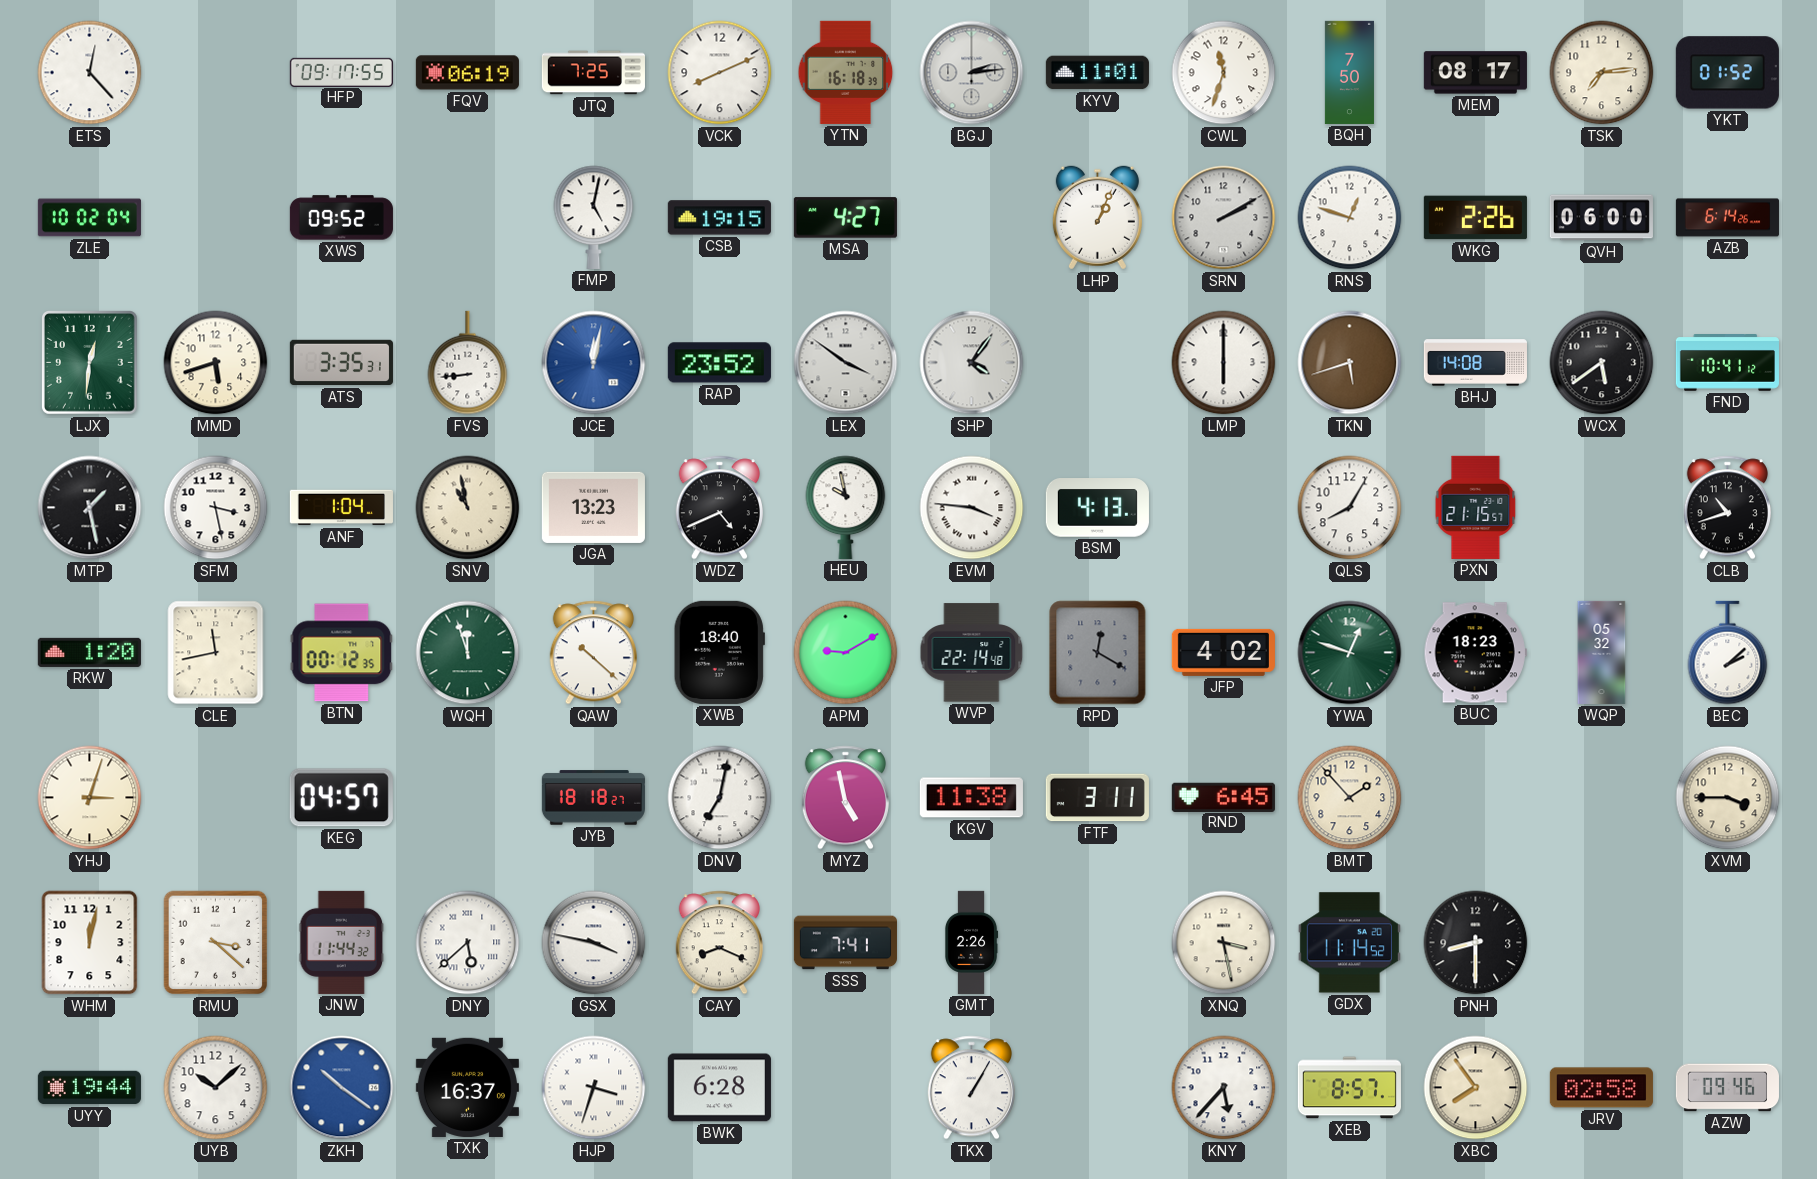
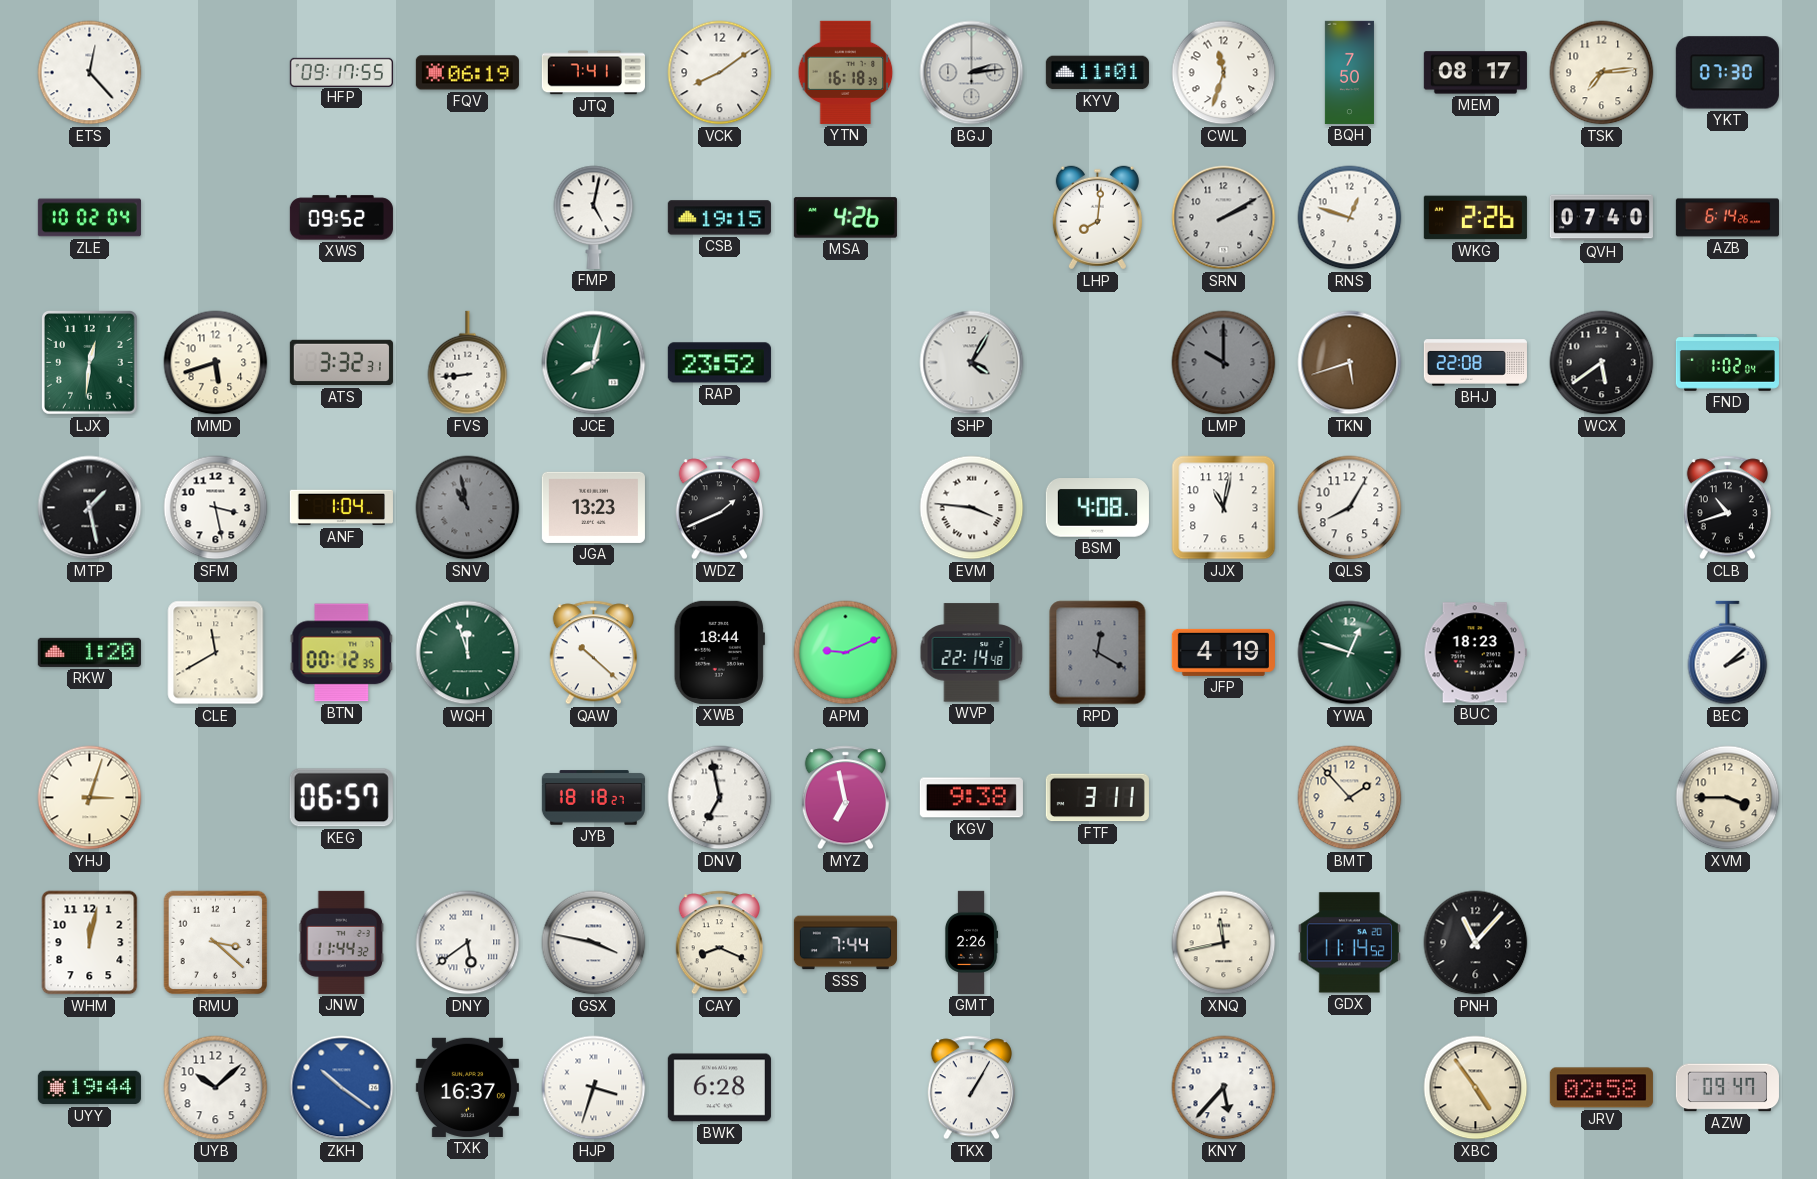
JTQ: 7:25 -> 7:41 (593, 73)
VCK: 8:11 -> 8:09 (720, 73)
YKT: 01:52 -> 07:30 (1727, 73)
MSA: 4:27 -> 4:26 (845, 218)
LHP: 1:04 -> 8:01 (1097, 218)
QVH: 06:00 -> 07:40 (1601, 218)
ATS: 3:35 -> 3:32 (341, 363)
JCE: 12:02 -> 8:02 (594, 363)
JCE dial: blue -> green (594, 363)
LEX: 3:51 -> none (846, 363)
SHP: 4:06 -> 4:05 (972, 363)
LMP: 6:00 -> 10:00 (1224, 363)
LMP dial: white -> grey (1224, 363)
BHJ: 14:08 -> 22:08 (1475, 363)
FND: 10:41 -> 1:02 (1727, 363)
SNV dial: cream -> grey (468, 508)
WDZ: 4:41 -> 1:41 (719, 508)
HEU: 9:58 -> none (846, 507)
BSM: 4:13 -> 4:08 (1097, 508)
JJX: none -> 11:02 (1224, 508)
PXN: 21:15 -> none (1476, 507)
CLE: 11:43 -> 11:40 (216, 653)
XWB: 18:40 -> 18:44 (719, 652)
APM: 9:10 -> 9:11 (846, 653)
JFP: 4:02 -> 4:19 (1223, 652)
WQP: 05:32 -> none (1602, 652)
KEG: 04:57 -> 06:57 (341, 798)
DNV: 7:02 -> 6:58 (720, 798)
MYZ: 4:58 -> 6:58 (845, 798)
KGV: 11:38 -> 9:38 (971, 798)
RND: 6:45 -> none (1223, 797)
DNY: 5:38 -> 5:39 (468, 943)
SSS: 7:41 -> 7:44 (845, 943)
XNQ: 3:28 -> 11:43 (1224, 943)
PNH: 8:30 -> 11:07 (1476, 943)
XEB: 8:57 -> none (1349, 1088)
XBC: 7:54 -> 4:54 (1476, 1088)
AZW: 09:46 -> 09:47 (1727, 1088)
